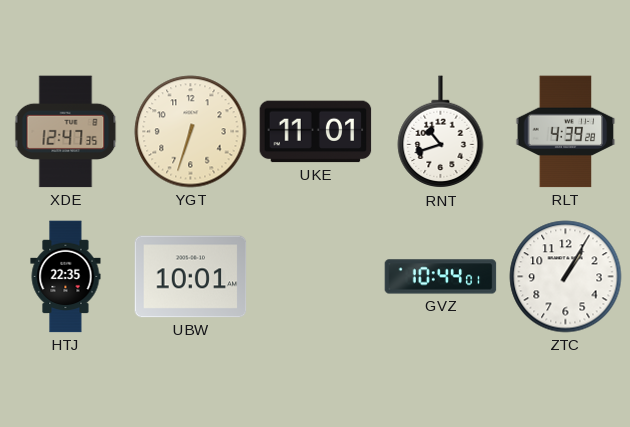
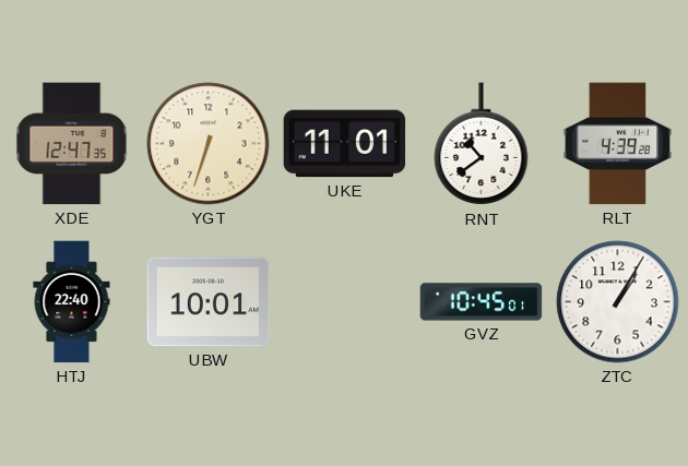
RNT: 10:42 -> 10:39 (482, 144)
HTJ: 22:35 -> 22:40 (72, 302)
GVZ: 10:44 -> 10:45 (482, 302)
